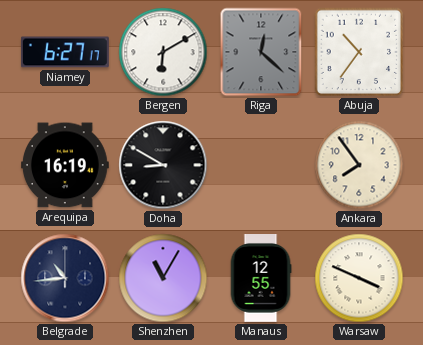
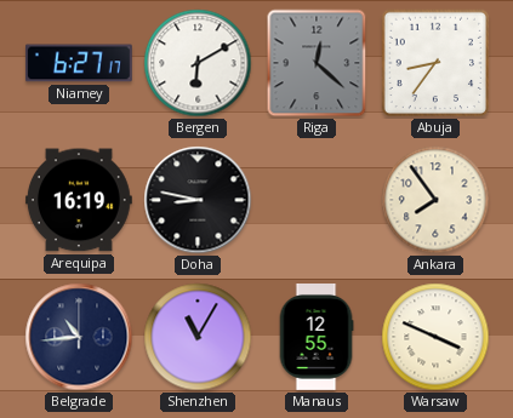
Abuja: 10:36 -> 8:36 (435, 63)
Doha: 8:50 -> 8:47 (198, 200)
